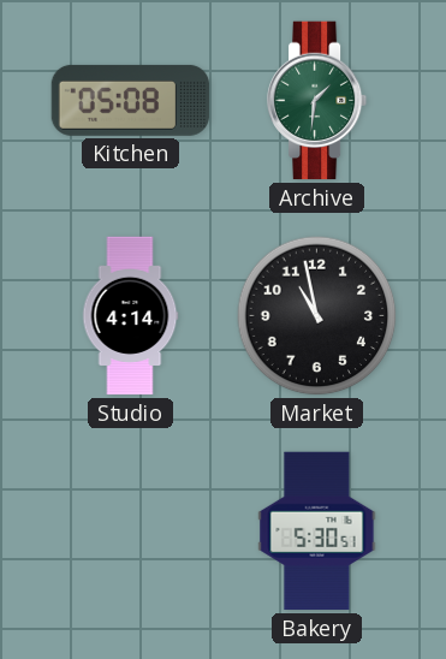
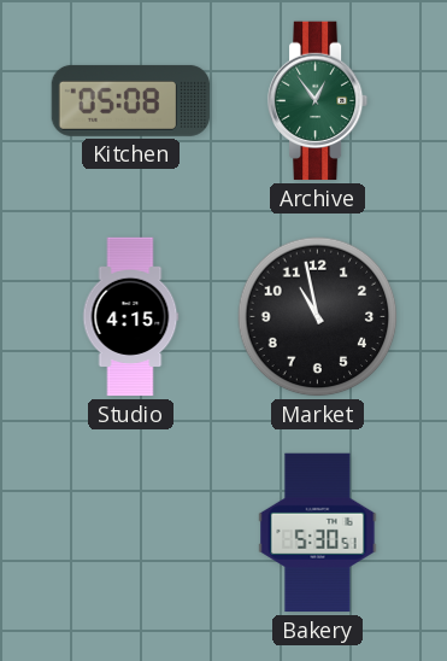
Archive: 1:31 -> 12:54 (318, 101)
Studio: 4:14 -> 4:15 (130, 317)
